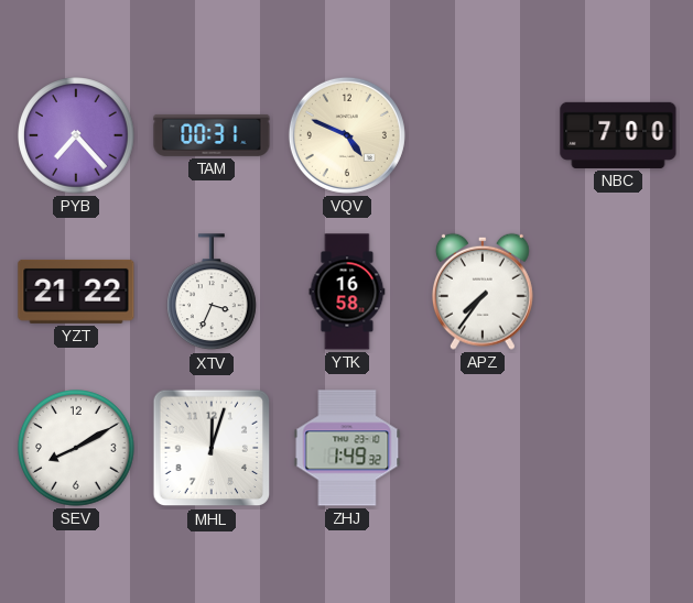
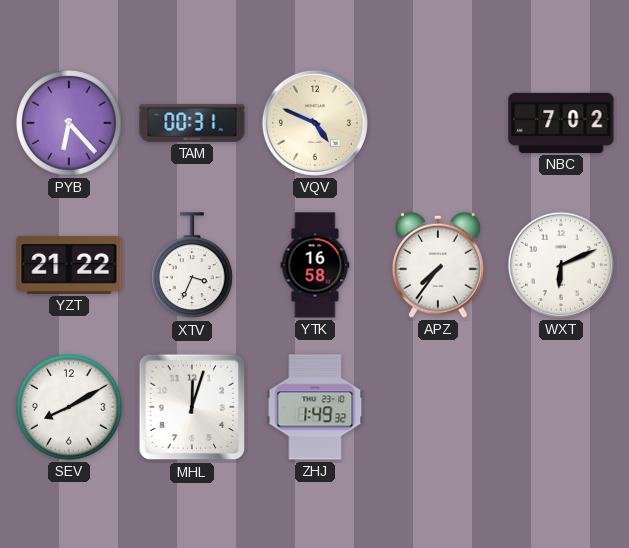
PYB: 7:23 -> 6:23 (69, 123)
NBC: 7:00 -> 7:02 (561, 123)
WXT: none -> 6:11 (561, 265)
